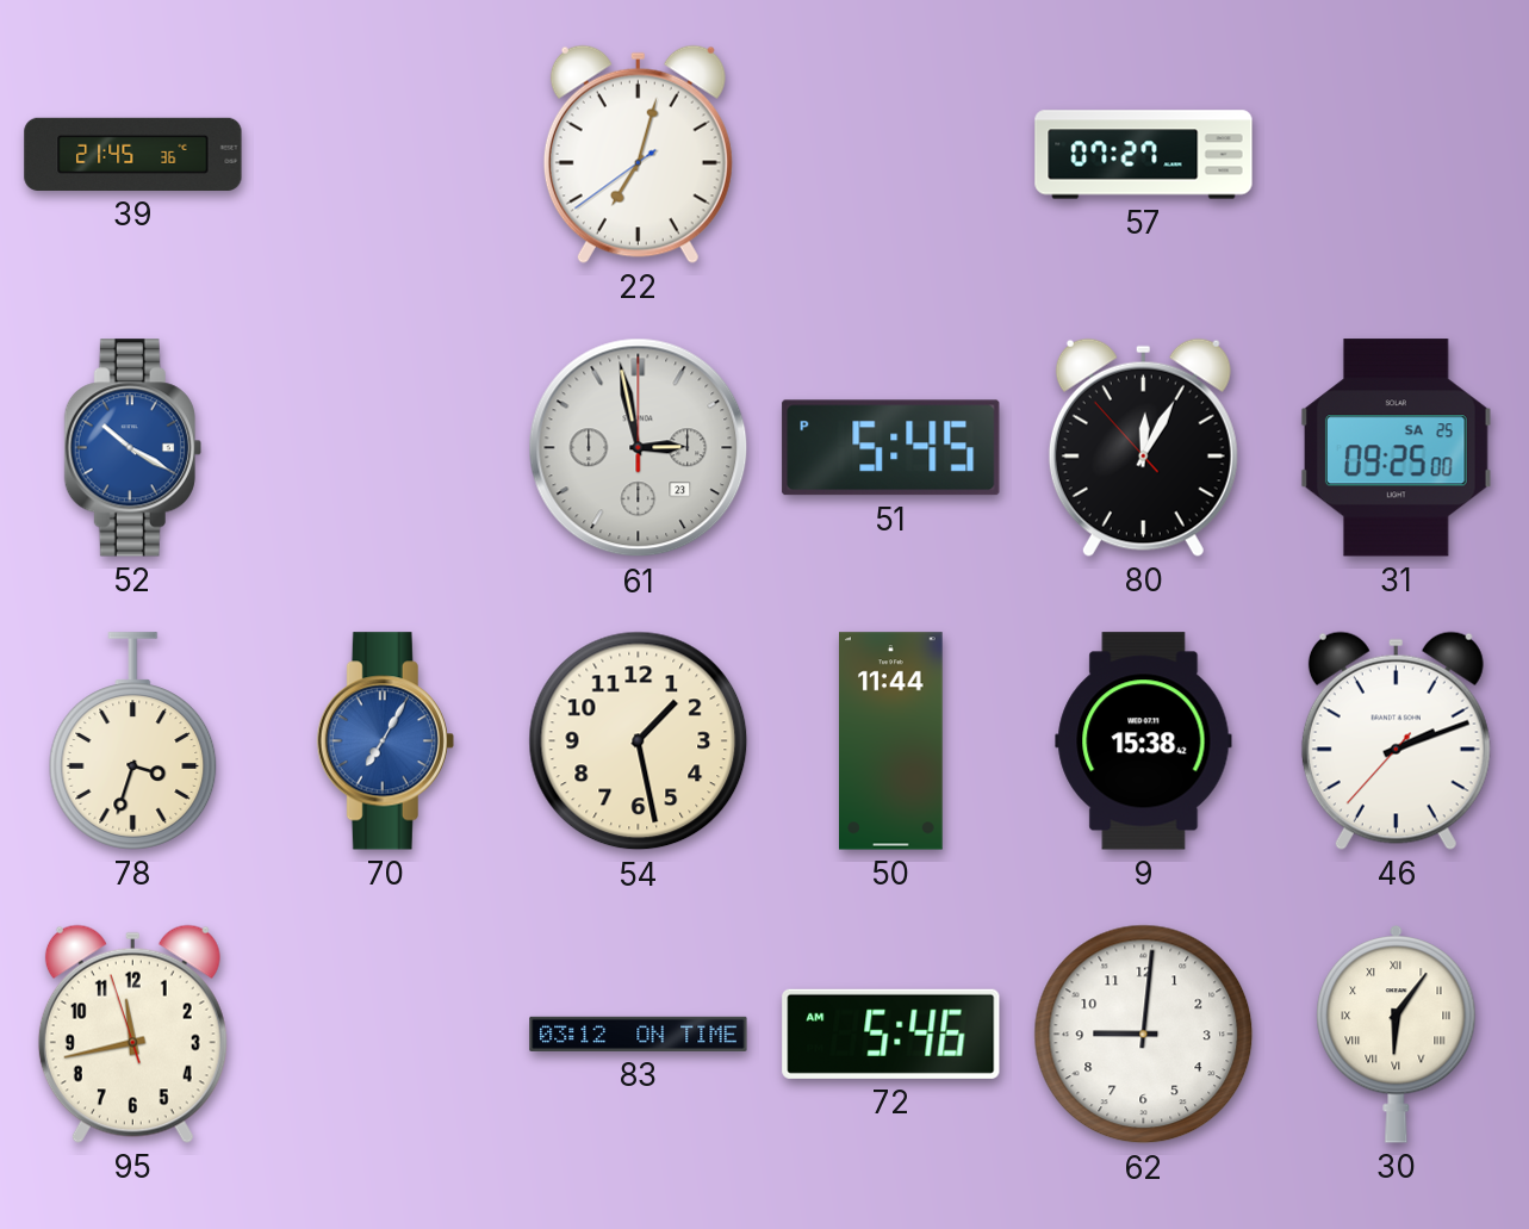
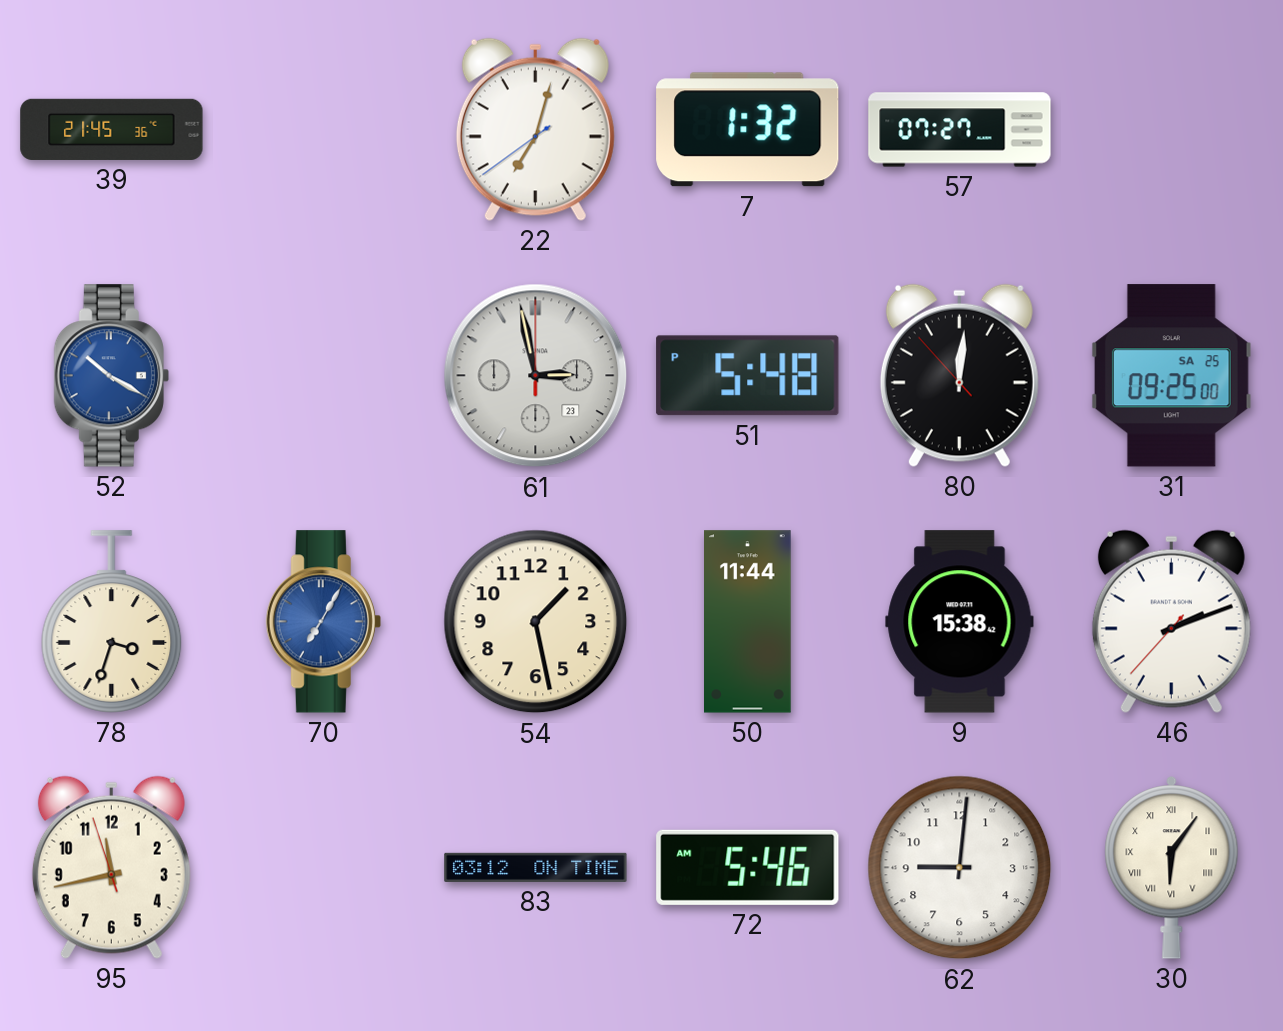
7: none -> 1:32 (748, 130)
51: 5:45 -> 5:48 (748, 376)
80: 12:04 -> 12:00 (959, 375)
